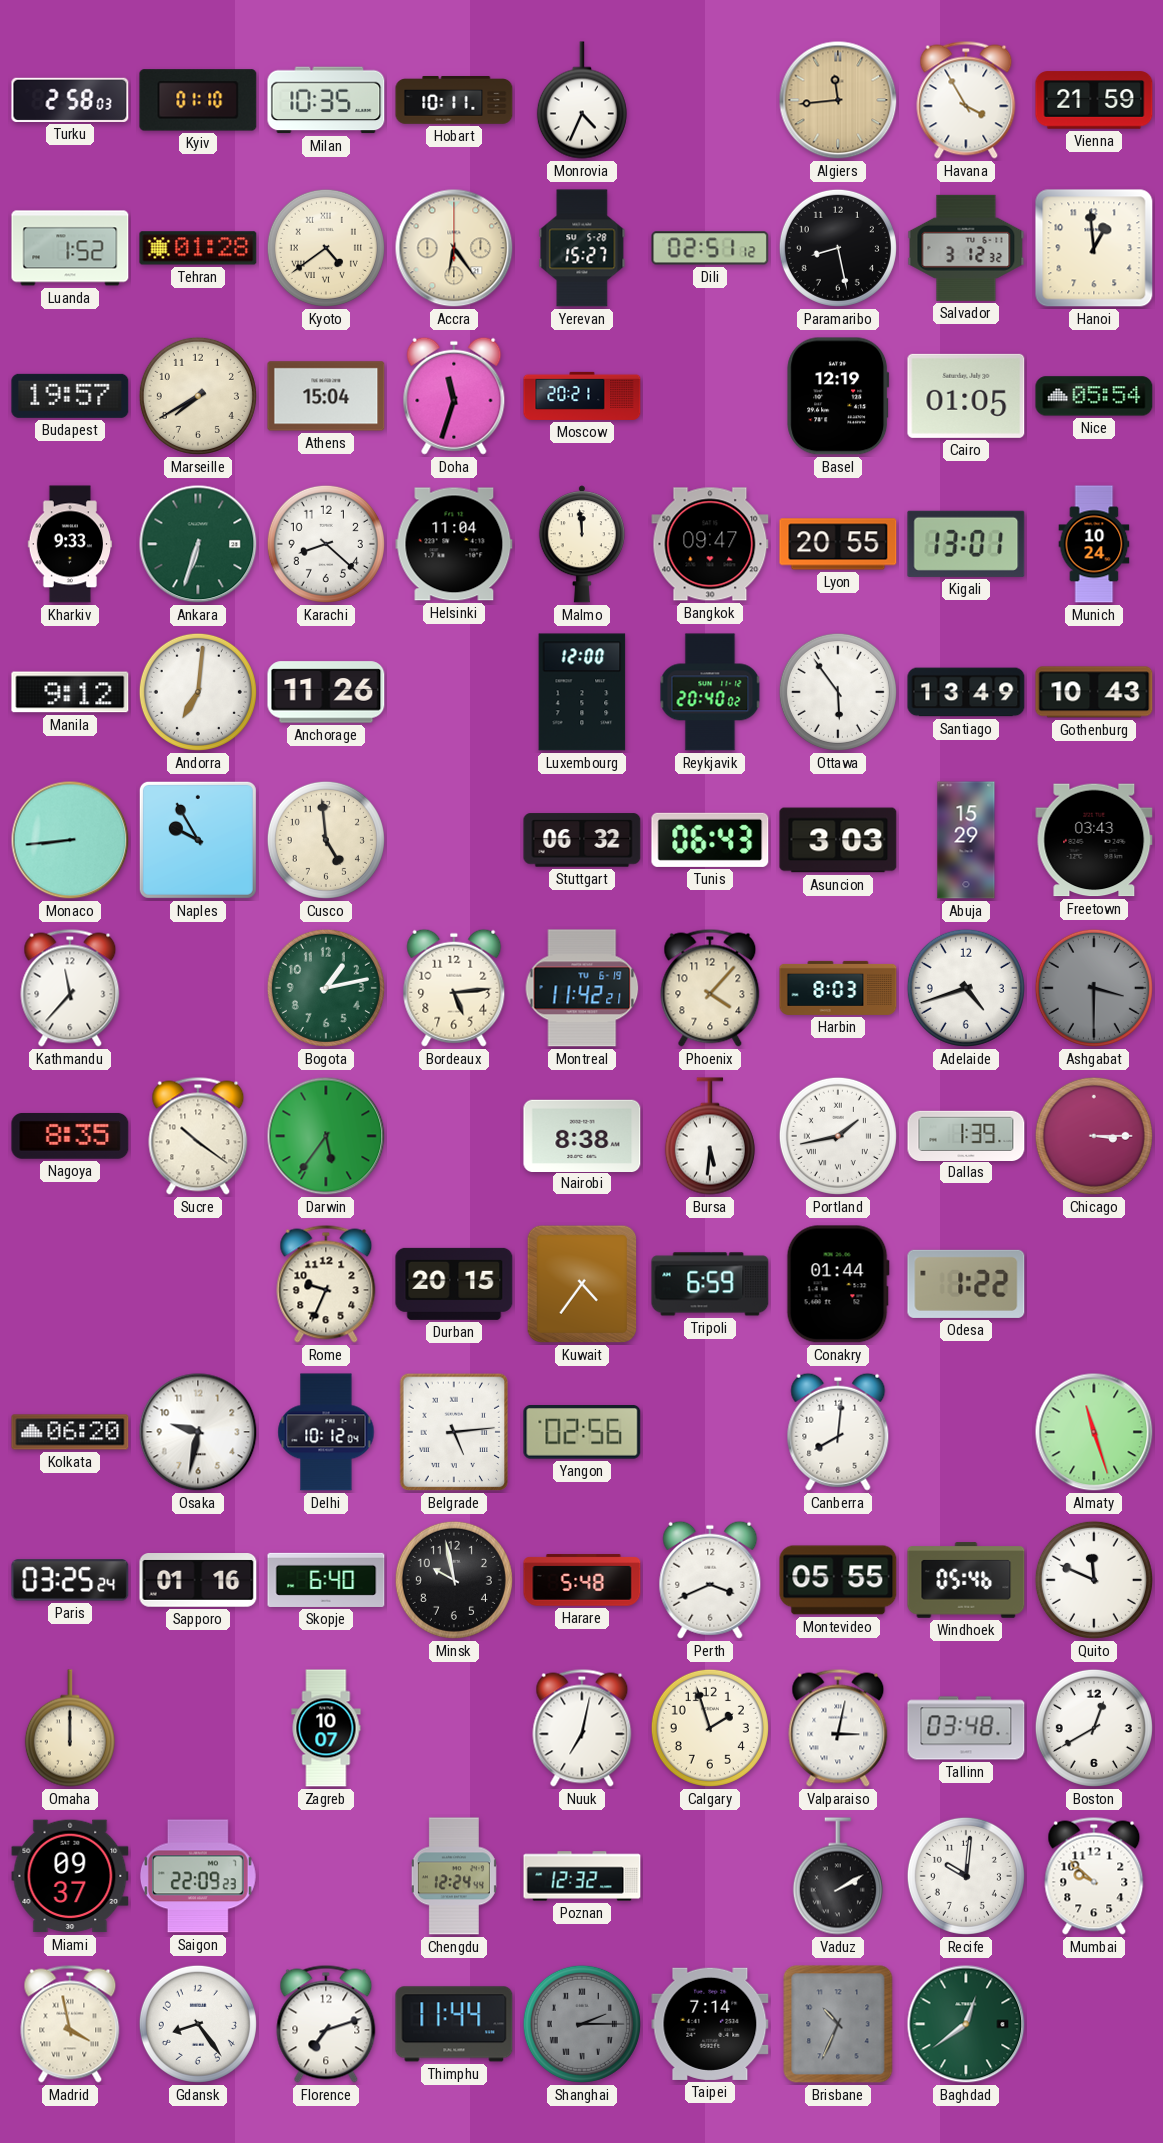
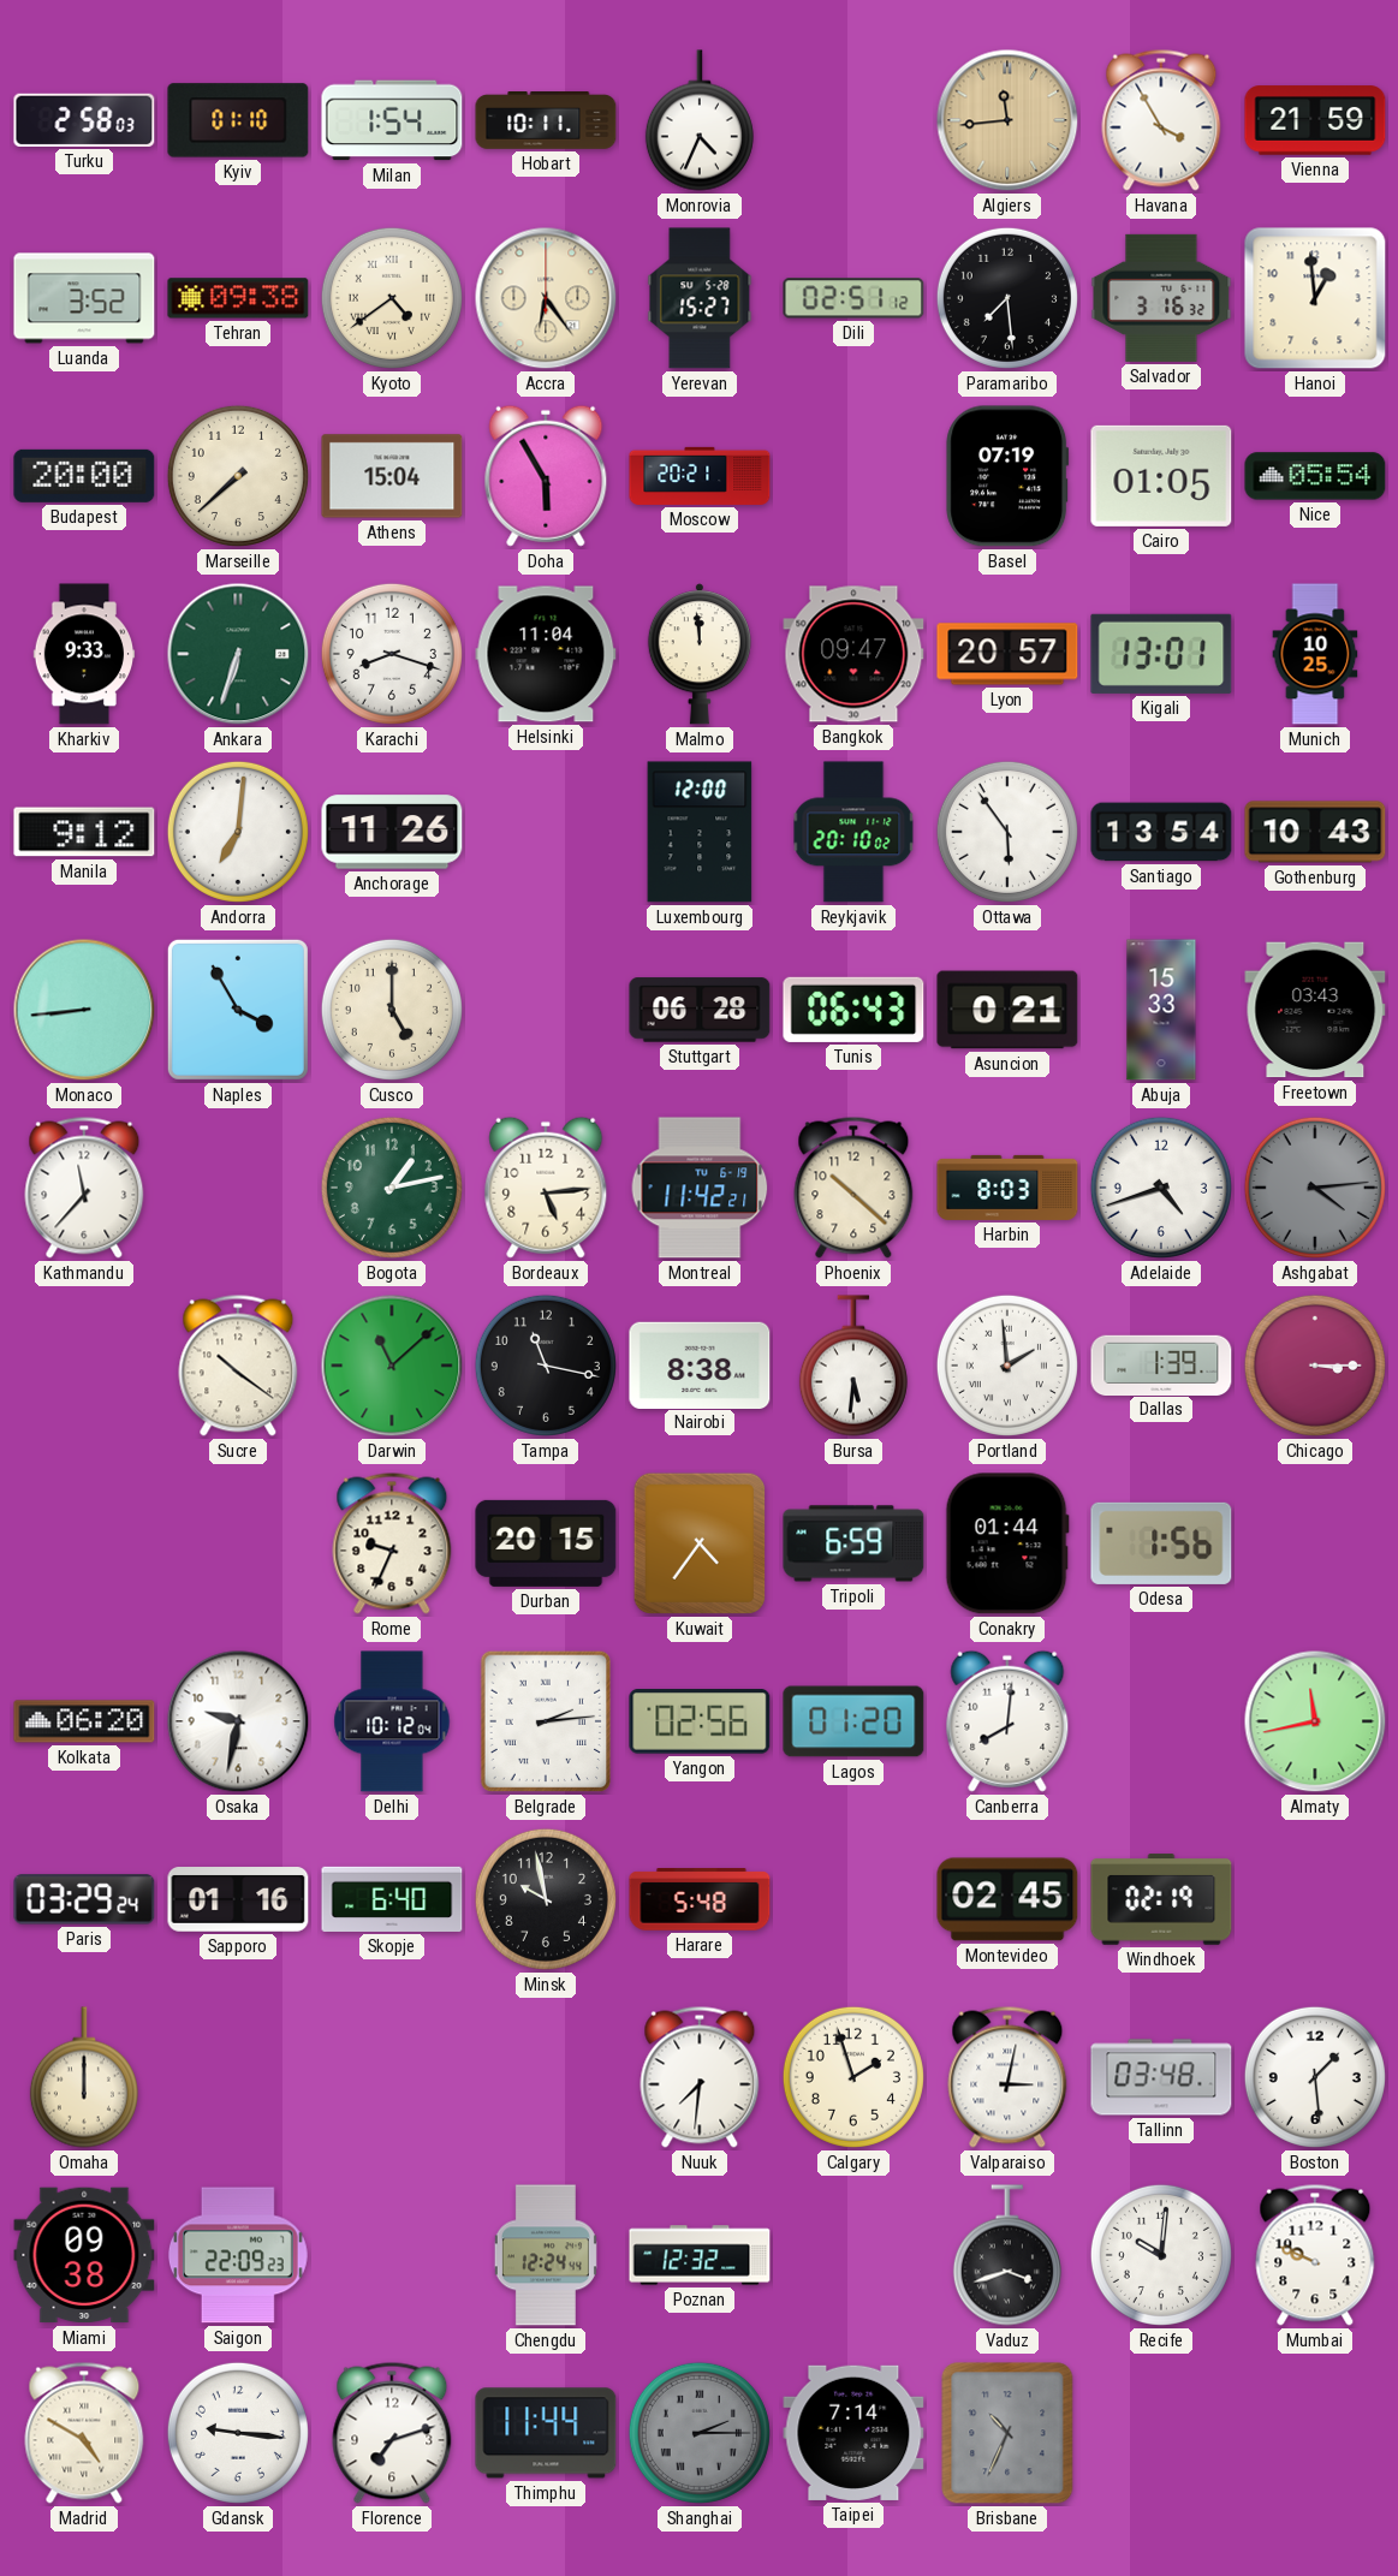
Milan: 10:35 -> 1:54 (392, 120)
Luanda: 1:52 -> 3:52 (84, 298)
Tehran: 01:28 -> 09:38 (238, 298)
Paramaribo: 8:28 -> 7:29 (1007, 298)
Salvador: 3:12 -> 3:16 (1161, 298)
Budapest: 19:57 -> 20:00 (84, 476)
Marseille: 7:40 -> 7:38 (238, 476)
Doha: 11:33 -> 5:55 (546, 476)
Basel: 12:19 -> 07:19 (1007, 476)
Karachi: 8:22 -> 8:18 (392, 654)
Lyon: 20:55 -> 20:57 (1007, 654)
Munich: 10:24 -> 10:25 (1315, 654)
Reykjavik: 20:40 -> 20:10 (853, 832)
Santiago: 13:49 -> 13:54 (1161, 832)
Naples: 9:55 -> 3:55 (238, 1010)
Cusco: 4:59 -> 5:00 (392, 1010)
Stuttgart: 06:32 -> 06:28 (700, 1010)
Asuncion: 3:03 -> 0:21 (1007, 1010)
Abuja: 15:29 -> 15:33 (1161, 1010)
Phoenix: 4:07 -> 10:22 (853, 1188)
Ashgabat: 3:30 -> 4:14 (1315, 1188)
Nagoya: 8:35 -> none (70, 1136)
Darwin: 5:36 -> 11:08 (392, 1366)
Tampa: none -> 11:17 (546, 1366)
Portland: 1:43 -> 1:59 (1007, 1366)
Odesa: 1:22 -> 1:56 (1161, 1543)
Belgrade: 5:14 -> 2:14 (546, 1721)
Lagos: none -> 01:20 (853, 1721)
Almaty: 11:27 -> 11:43 (1315, 1721)
Paris: 03:25 -> 03:29 (84, 1899)
Perth: 3:41 -> none (710, 1580)
Montevideo: 05:55 -> 02:45 (1007, 1899)
Windhoek: 05:46 -> 02:19 (1161, 1899)
Quito: 11:49 -> none (1094, 1580)
Zagreb: 10:07 -> none (326, 1728)
Nuuk: 7:02 -> 7:31 (700, 2077)
Boston: 12:40 -> 1:29 (1315, 2077)
Miami: 09:37 -> 09:38 (84, 2255)
Vaduz: 2:10 -> 3:42 (1007, 2255)
Mumbai: 9:52 -> 9:49 (1315, 2255)
Madrid: 3:58 -> 4:50 (84, 2433)
Gdansk: 8:24 -> 9:16 (238, 2433)
Baghdad: 12:39 -> none (966, 2024)
